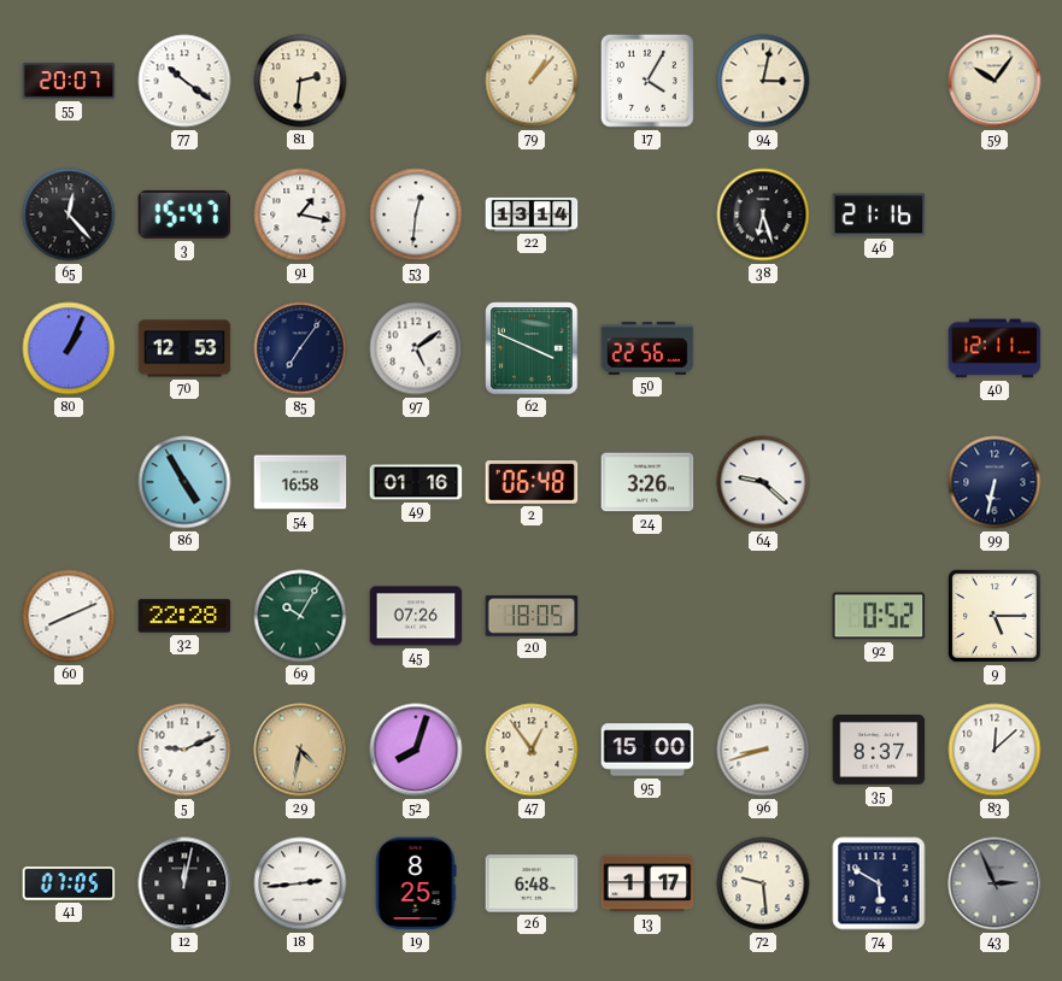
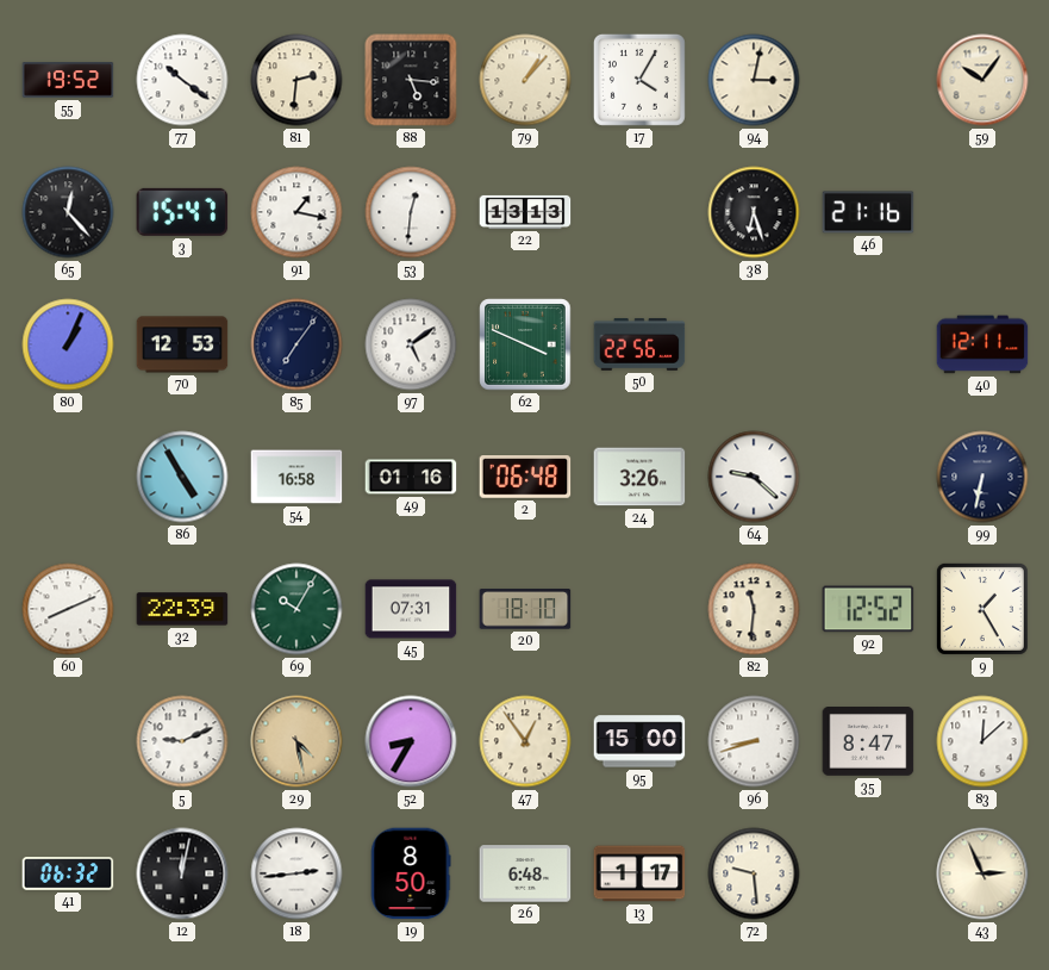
55: 20:07 -> 19:52 (68, 80)
88: none -> 5:16 (411, 80)
22: 13:14 -> 13:13 (525, 212)
32: 22:28 -> 22:39 (182, 609)
45: 07:26 -> 07:31 (411, 609)
20: 18:05 -> 18:10 (525, 609)
82: none -> 11:31 (754, 609)
92: 0:52 -> 12:52 (868, 609)
9: 5:15 -> 1:25 (982, 609)
29: 4:32 -> 4:28 (296, 741)
52: 8:03 -> 8:35 (411, 741)
35: 8:37 -> 8:47 (868, 742)
41: 07:05 -> 06:32 (68, 873)
19: 8:25 -> 8:50 (411, 873)
74: 5:50 -> none (879, 883)
43 dial: grey -> cream (982, 873)
